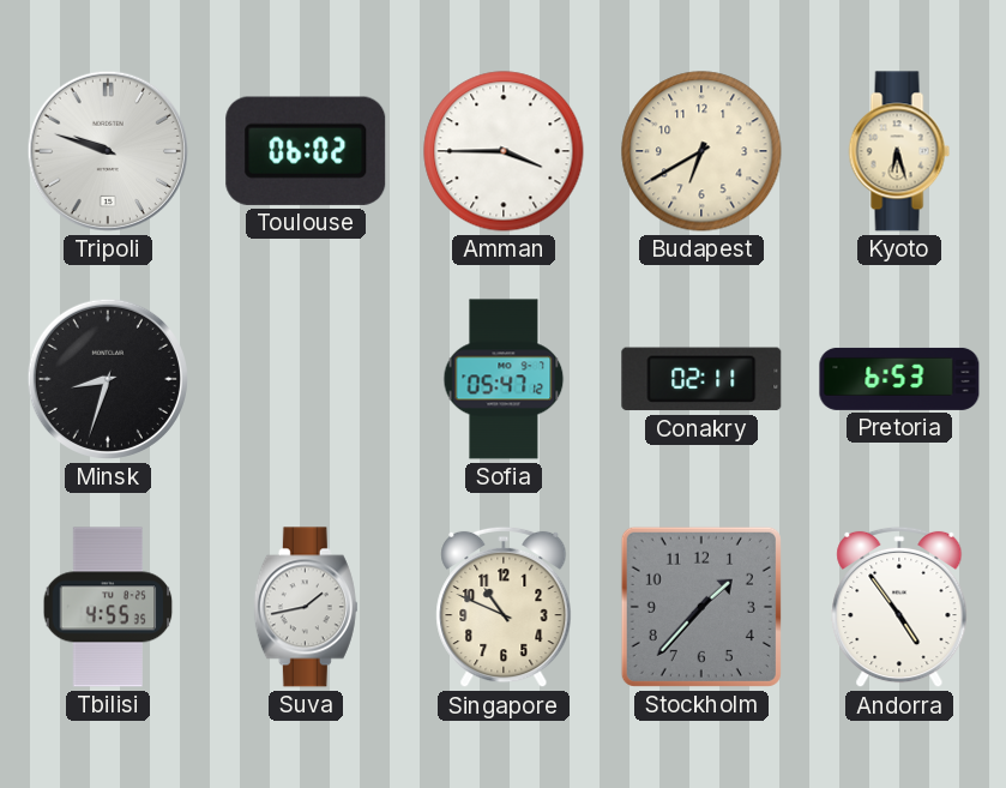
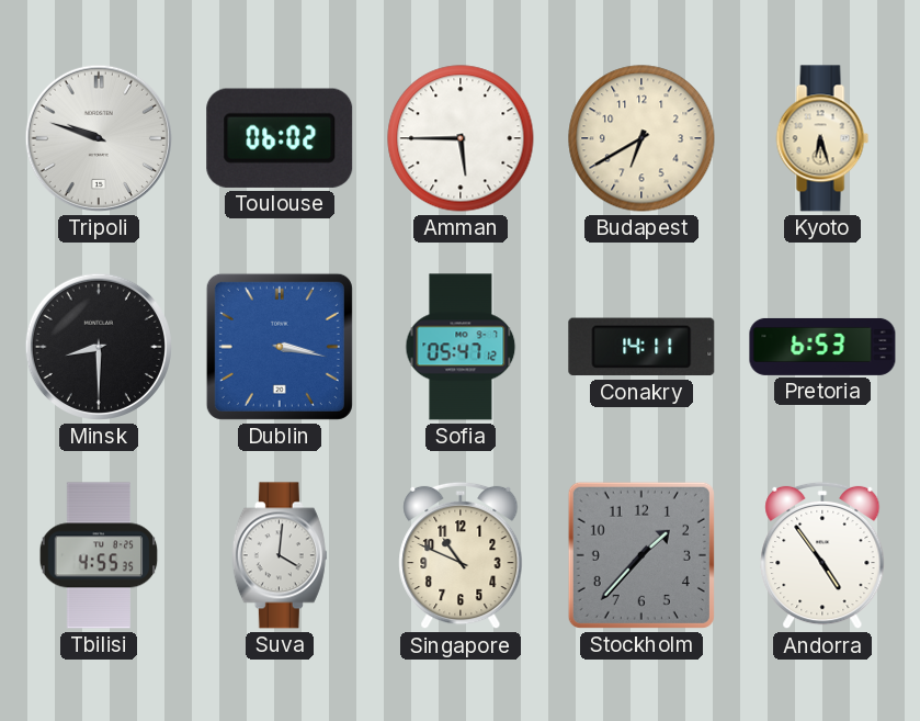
Amman: 3:45 -> 5:45 (461, 138)
Minsk: 8:33 -> 8:30 (99, 347)
Dublin: none -> 3:17 (280, 347)
Conakry: 02:11 -> 14:11 (641, 347)
Suva: 1:43 -> 4:01 (280, 555)
